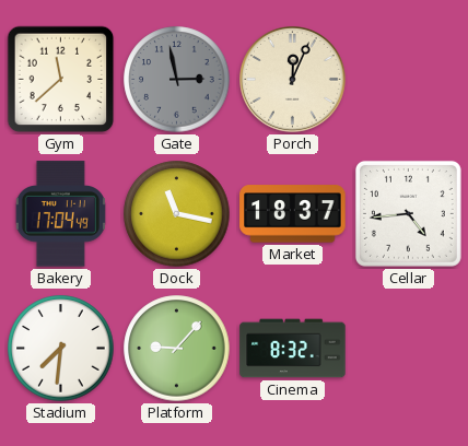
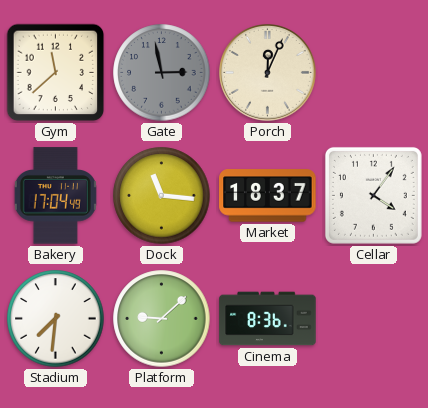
Dock: 11:17 -> 11:16 (162, 196)
Cellar: 4:44 -> 4:06 (373, 195)
Platform: 9:07 -> 9:08 (162, 319)
Cinema: 8:32 -> 8:36 (268, 319)
